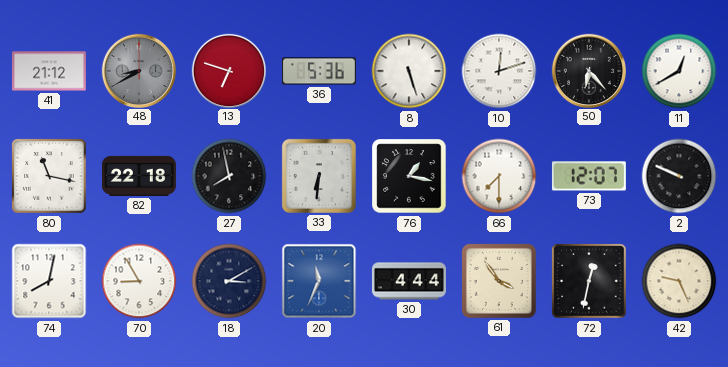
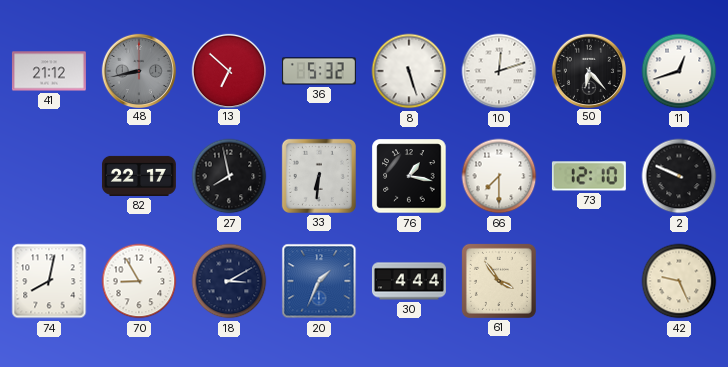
48: 8:40 -> 8:43 (138, 70)
13: 6:48 -> 6:52 (228, 70)
36: 5:36 -> 5:32 (319, 71)
11: 12:40 -> 12:42 (679, 71)
80: 11:17 -> none (49, 176)
82: 22:18 -> 22:17 (139, 176)
73: 12:07 -> 12:10 (589, 176)
20: 11:34 -> 1:34 (319, 281)
72: 12:32 -> none (589, 281)
